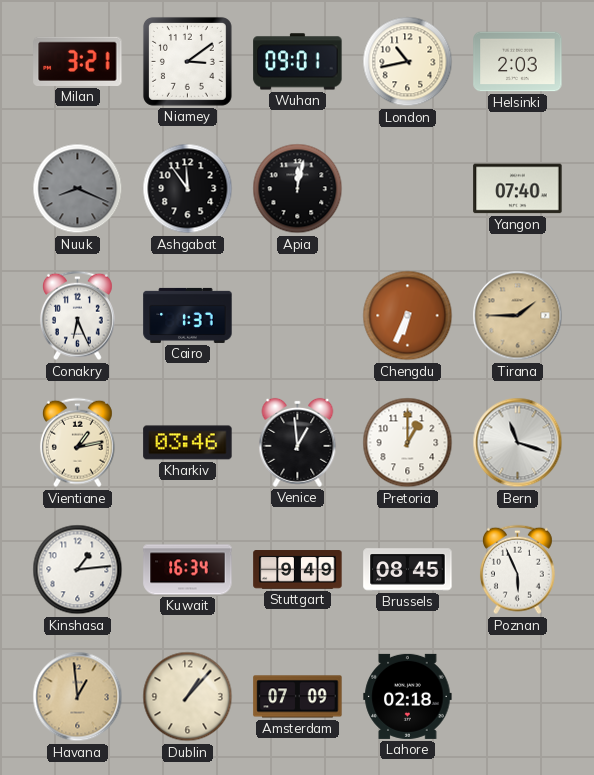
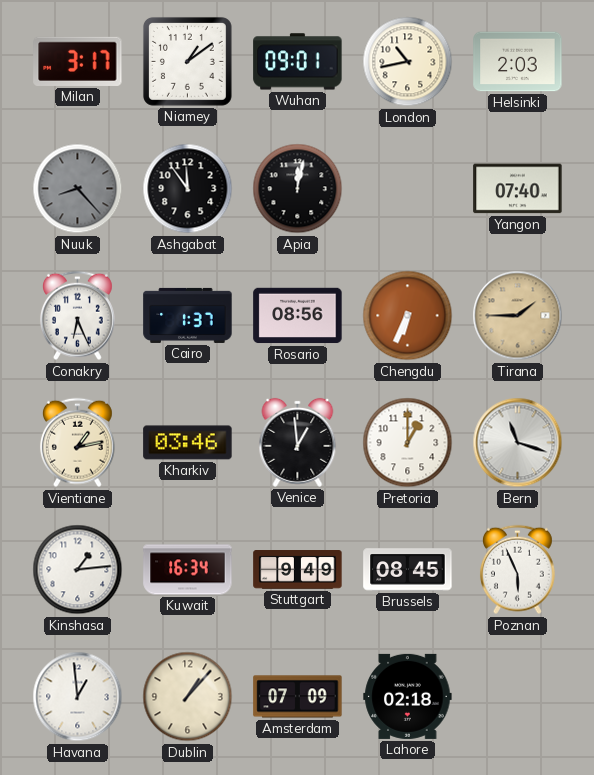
Milan: 3:21 -> 3:17 (78, 61)
Niamey: 3:09 -> 1:09 (187, 61)
Nuuk: 8:19 -> 8:23 (78, 189)
Rosario: none -> 08:56 (298, 316)
Havana dial: champagne -> white (78, 697)
